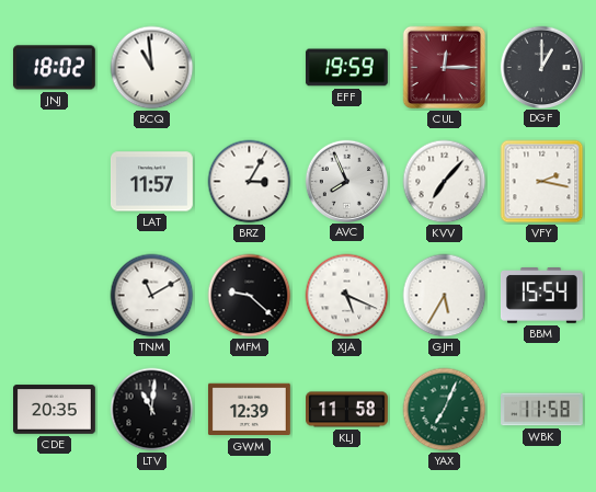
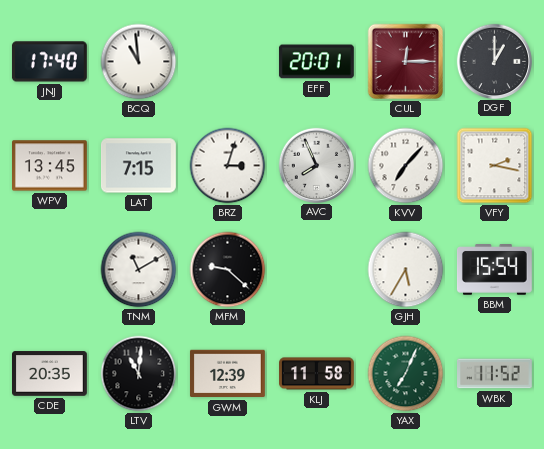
JNJ: 18:02 -> 17:40 (49, 62)
EFF: 19:59 -> 20:01 (316, 62)
WPV: none -> 13:45 (50, 166)
LAT: 11:57 -> 7:15 (139, 166)
BRZ: 3:05 -> 3:03 (228, 166)
XJA: 5:19 -> none (347, 296)
WBK: 11:58 -> 11:52 (495, 374)
